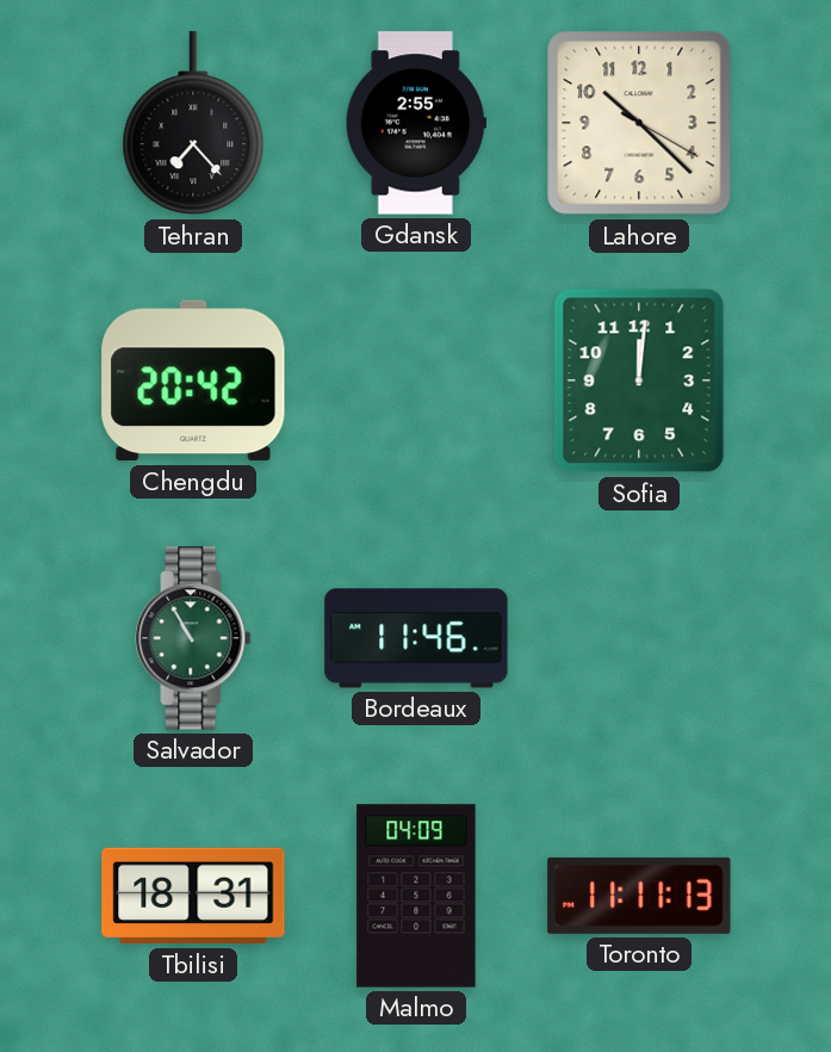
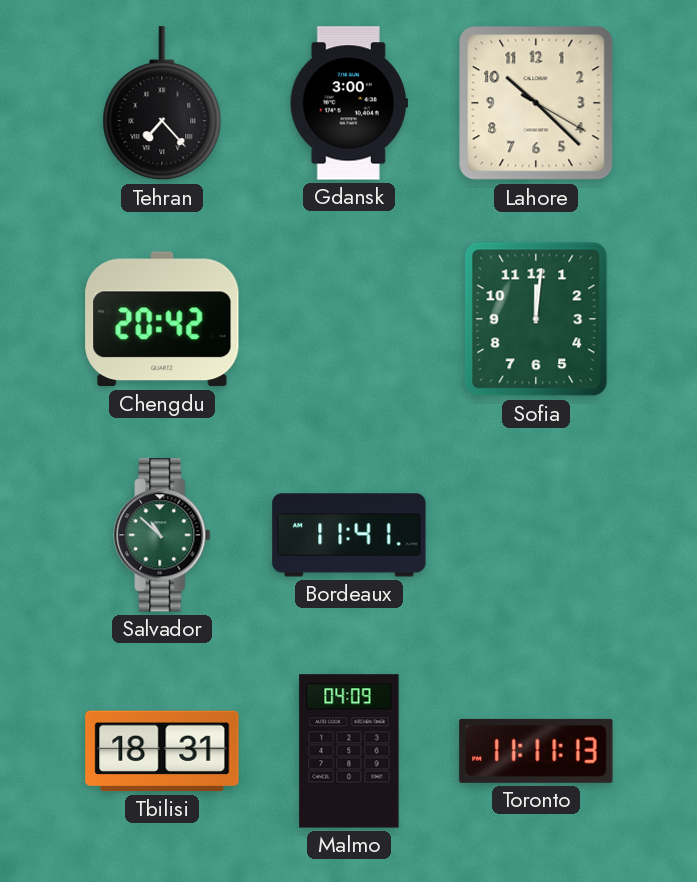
Gdansk: 2:55 -> 3:00 (349, 103)
Salvador: 10:55 -> 10:52 (162, 535)
Bordeaux: 11:46 -> 11:41 (349, 535)
